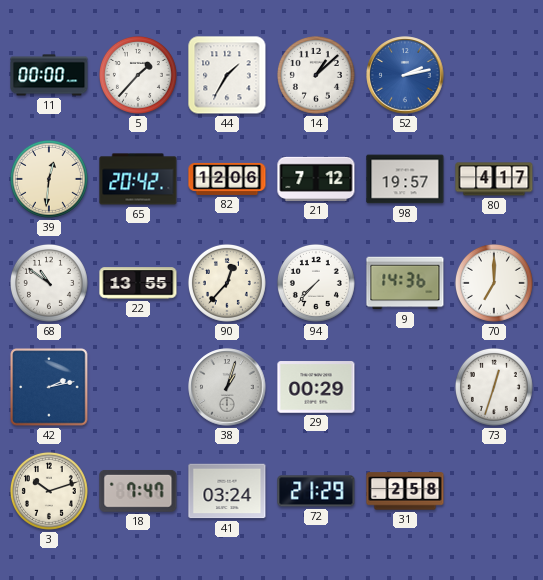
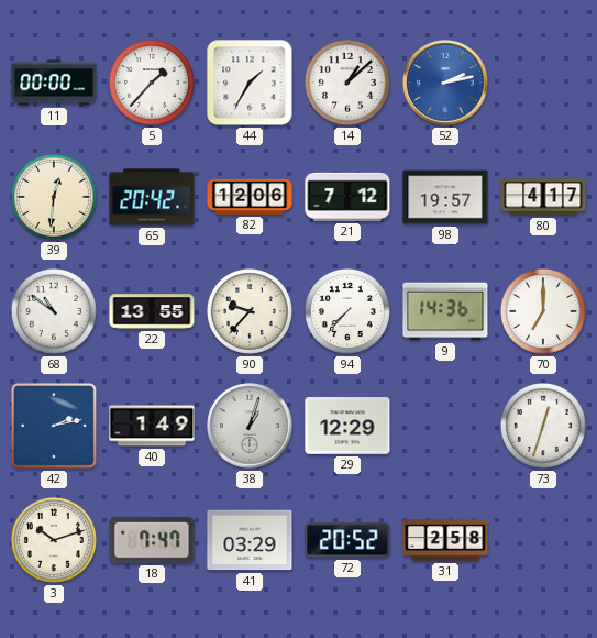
90: 12:37 -> 9:37 (250, 311)
40: none -> 1:49 (152, 426)
29: 00:29 -> 12:29 (347, 426)
41: 03:24 -> 03:29 (250, 540)
72: 21:29 -> 20:52 (347, 540)
